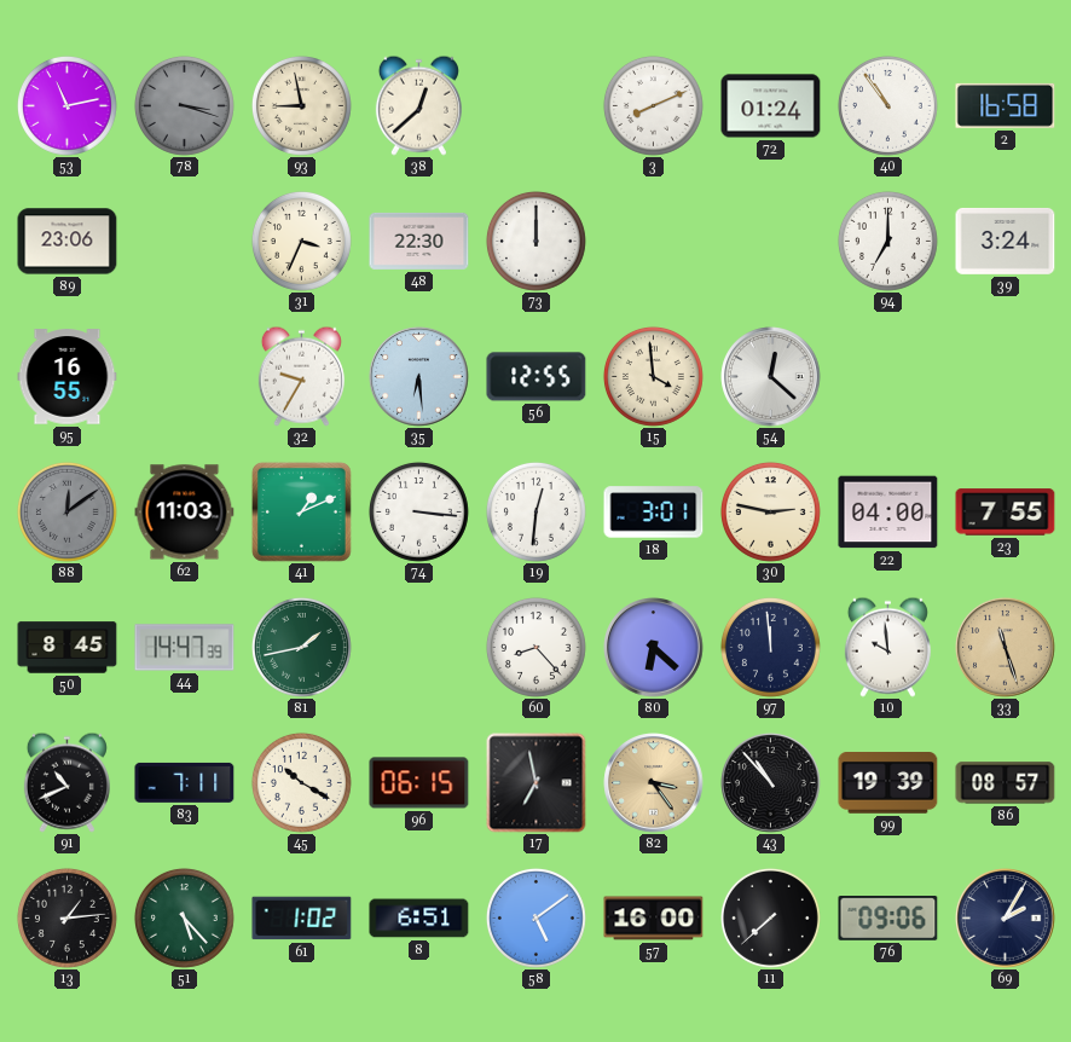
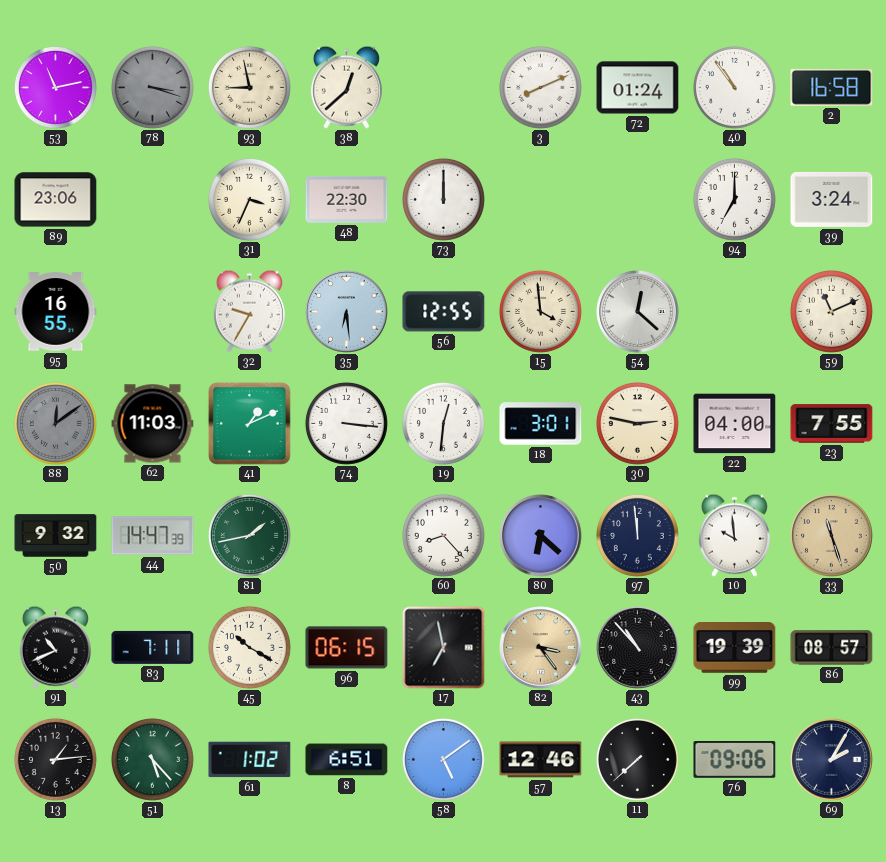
59: none -> 11:11 (831, 311)
50: 8:45 -> 9:32 (56, 536)
57: 16:00 -> 12:46 (541, 760)
